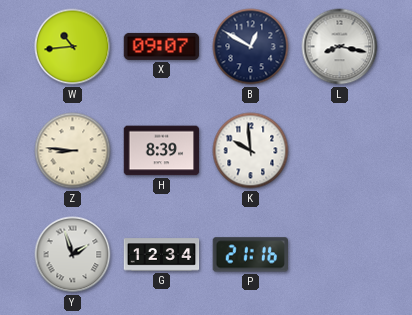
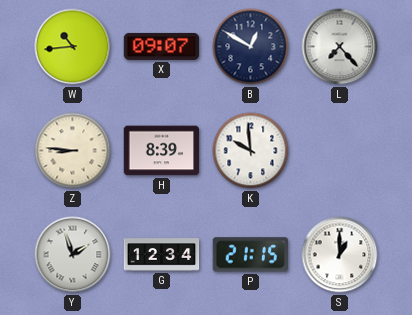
L: 8:17 -> 7:23 (340, 47)
P: 21:16 -> 21:15 (250, 255)
S: none -> 1:00 (340, 255)
